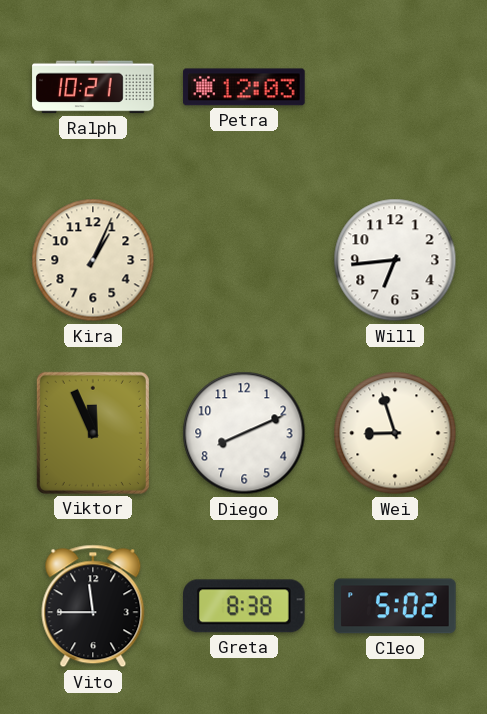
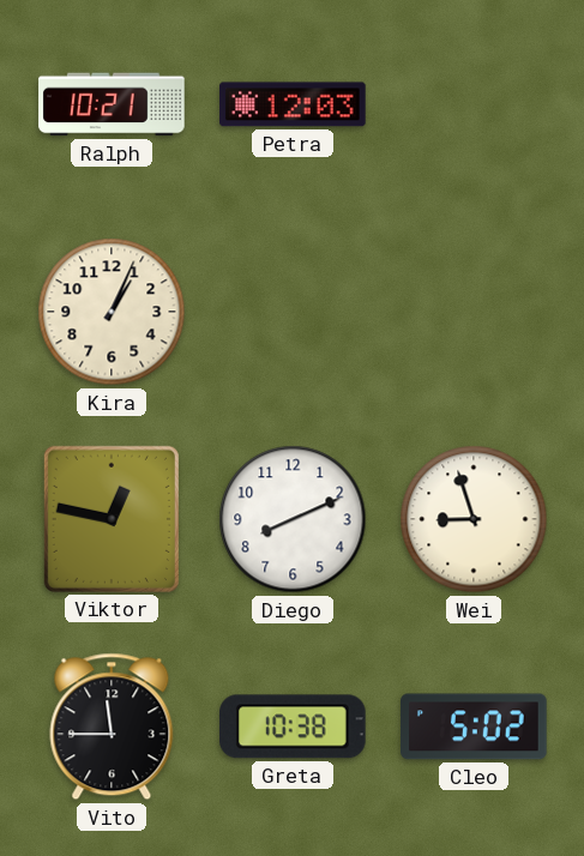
Will: 6:44 -> none (395, 260)
Viktor: 11:56 -> 12:47 (112, 519)
Greta: 8:38 -> 10:38 (294, 727)
